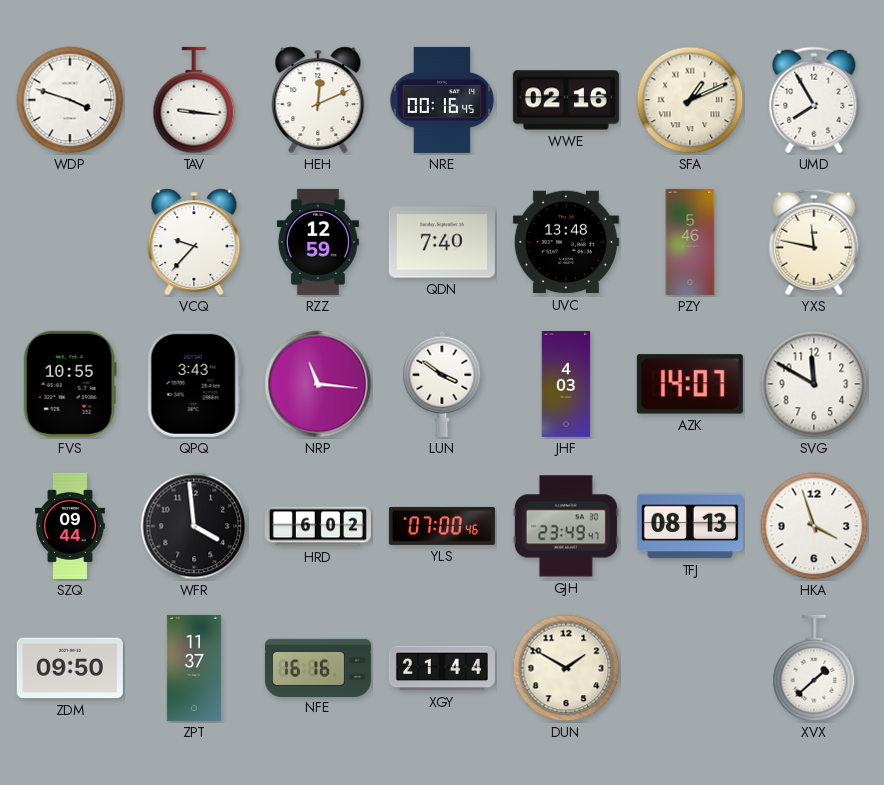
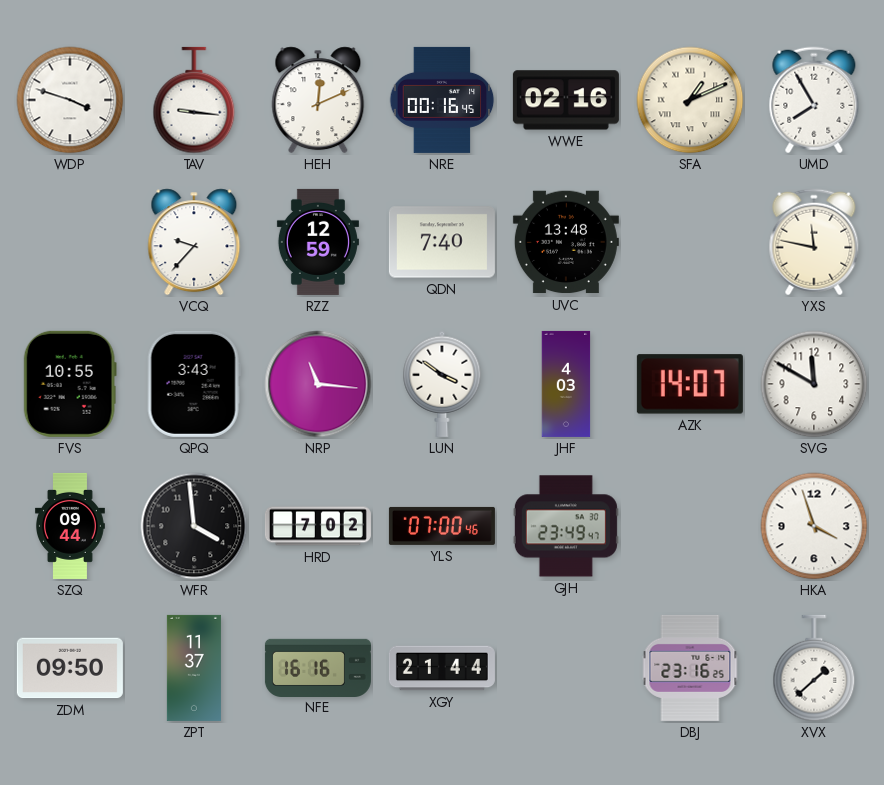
PZY: 5:46 -> none (690, 242)
HRD: 6:02 -> 7:02 (318, 526)
TFJ: 08:13 -> none (690, 526)
DUN: 1:50 -> none (566, 668)
DBJ: none -> 23:16 (690, 668)
